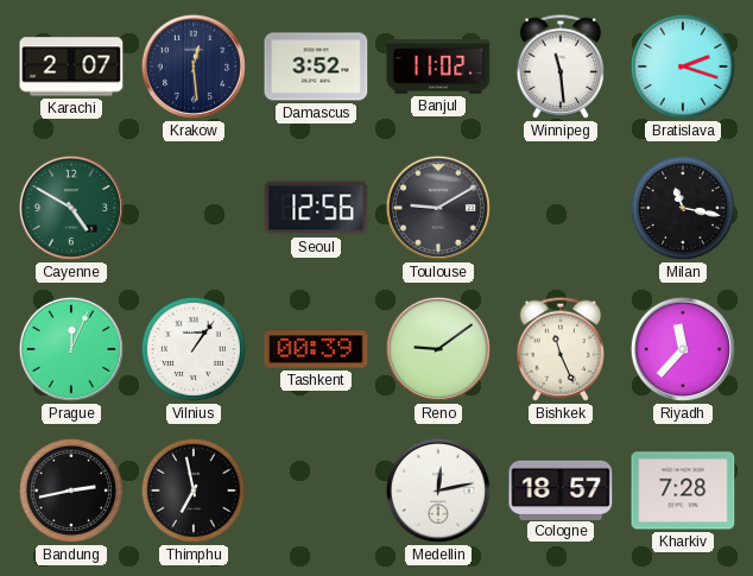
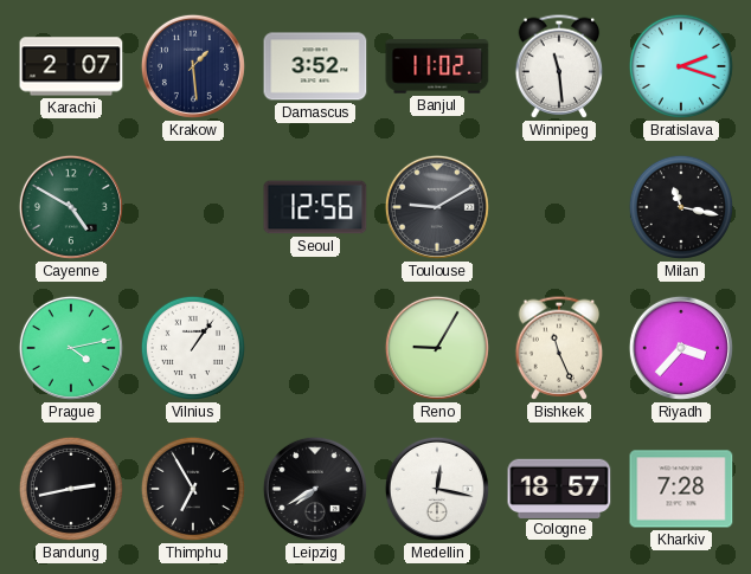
Krakow: 12:29 -> 1:29 (193, 66)
Prague: 12:04 -> 4:13 (71, 348)
Tashkent: 00:39 -> none (316, 349)
Reno: 9:09 -> 9:05 (437, 348)
Riyadh: 11:37 -> 3:37 (681, 348)
Thimphu: 6:58 -> 6:55 (193, 489)
Leipzig: none -> 7:40 (315, 489)
Medellin: 12:13 -> 12:17 (437, 489)
